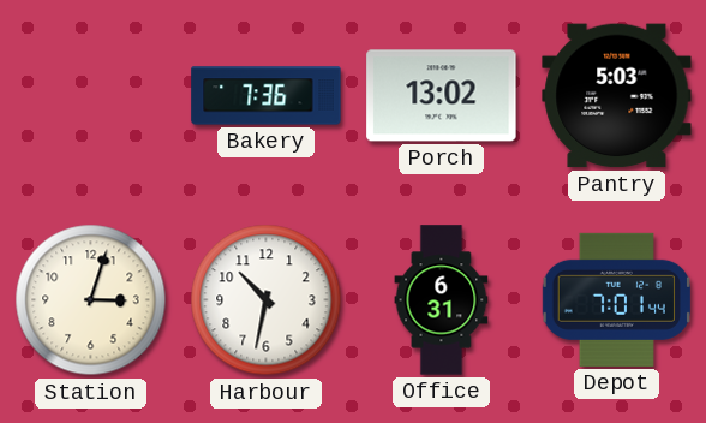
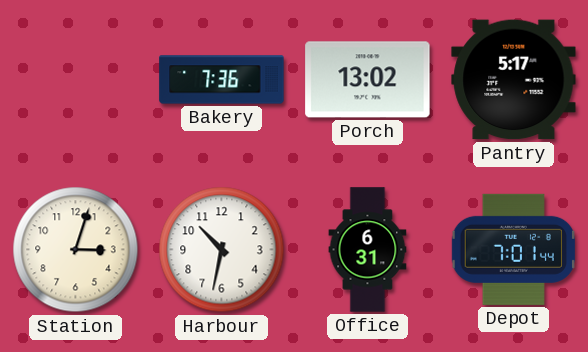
Pantry: 5:03 -> 5:17 (514, 80)
